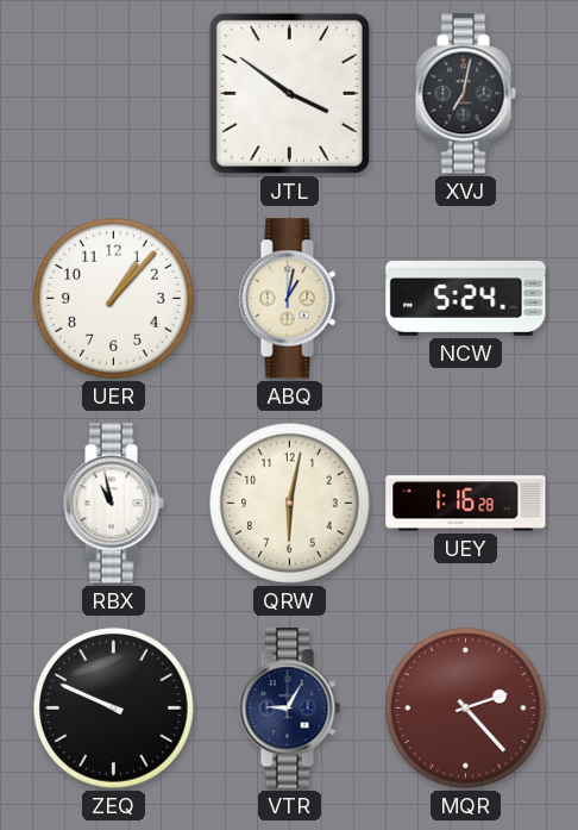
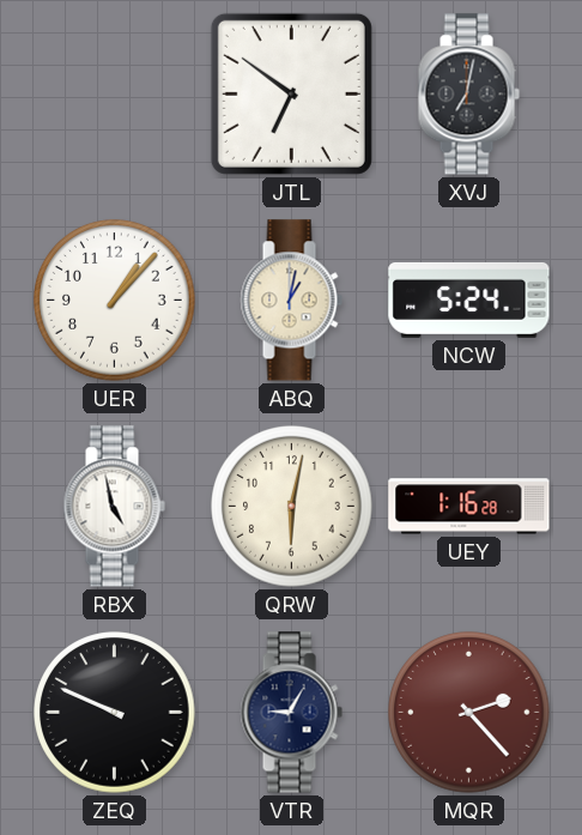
JTL: 3:51 -> 6:51 (291, 93)
RBX: 10:58 -> 4:58 (114, 507)
